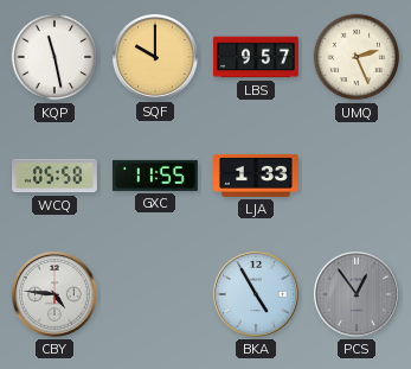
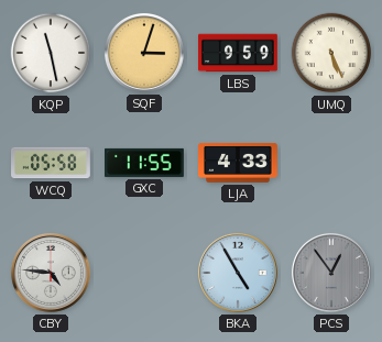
SQF: 10:00 -> 3:03 (144, 53)
LBS: 9:57 -> 9:59 (238, 53)
UMQ: 2:26 -> 5:26 (331, 53)
LJA: 1:33 -> 4:33 (239, 163)
